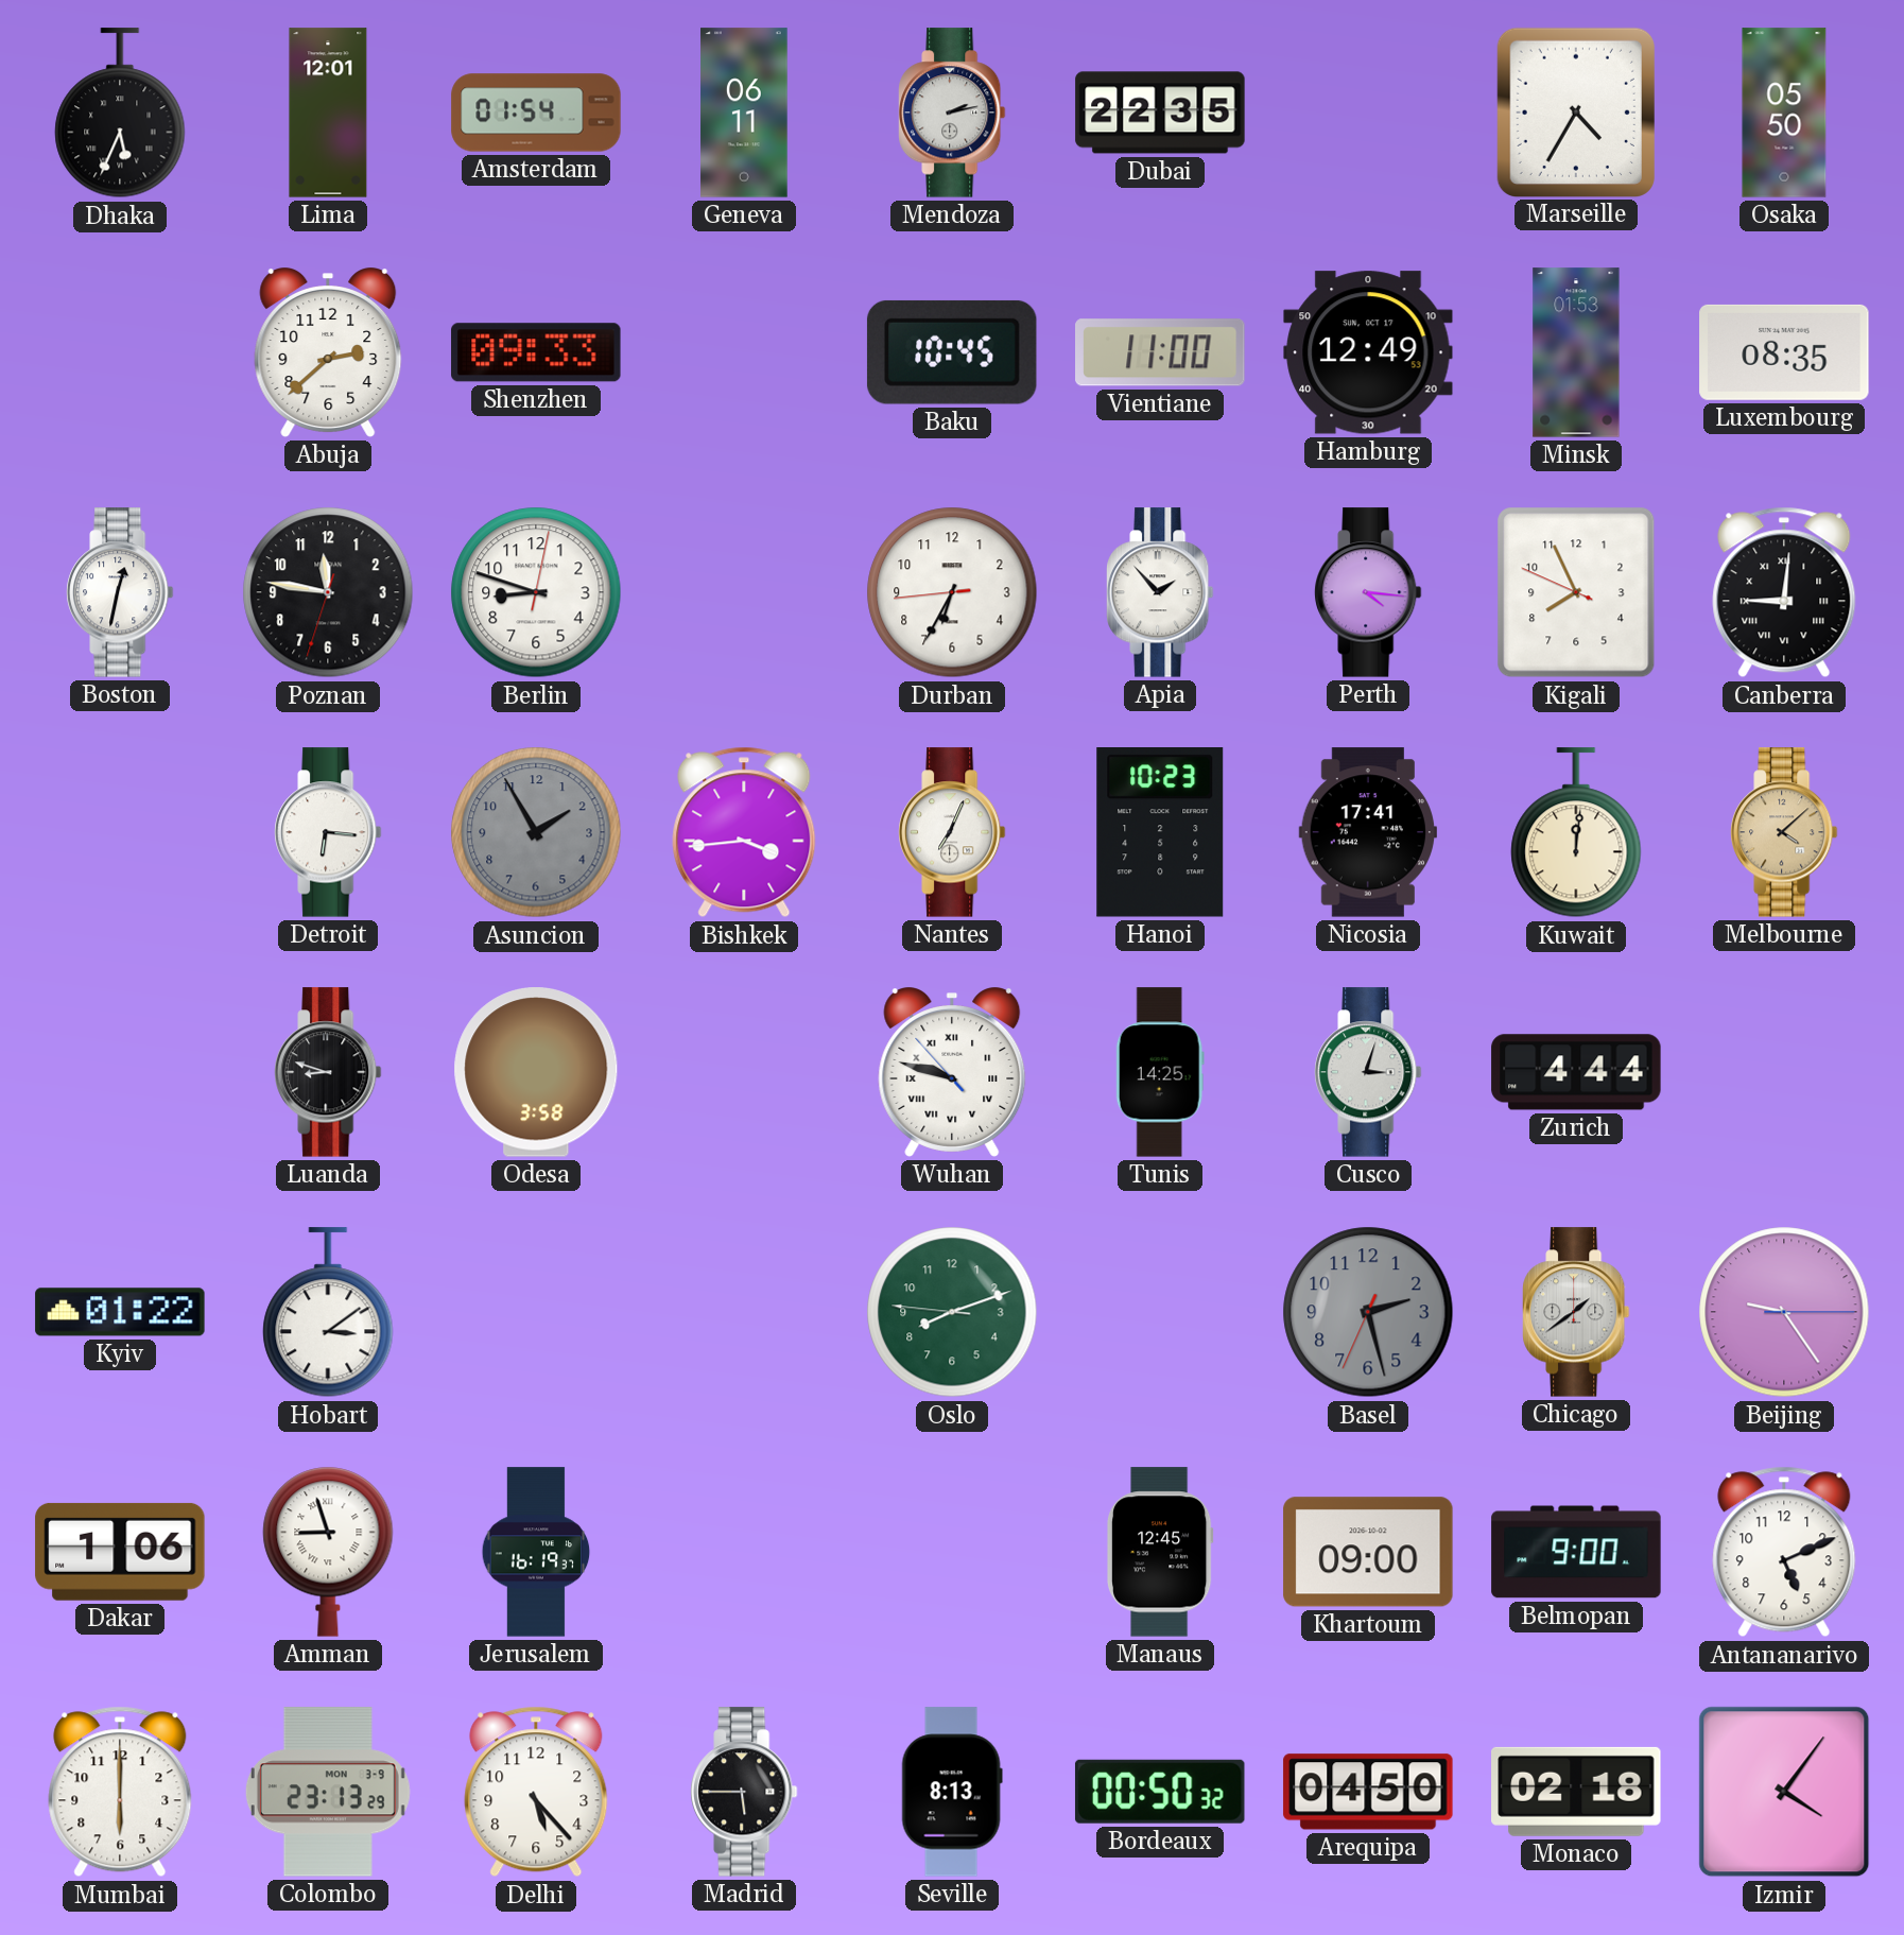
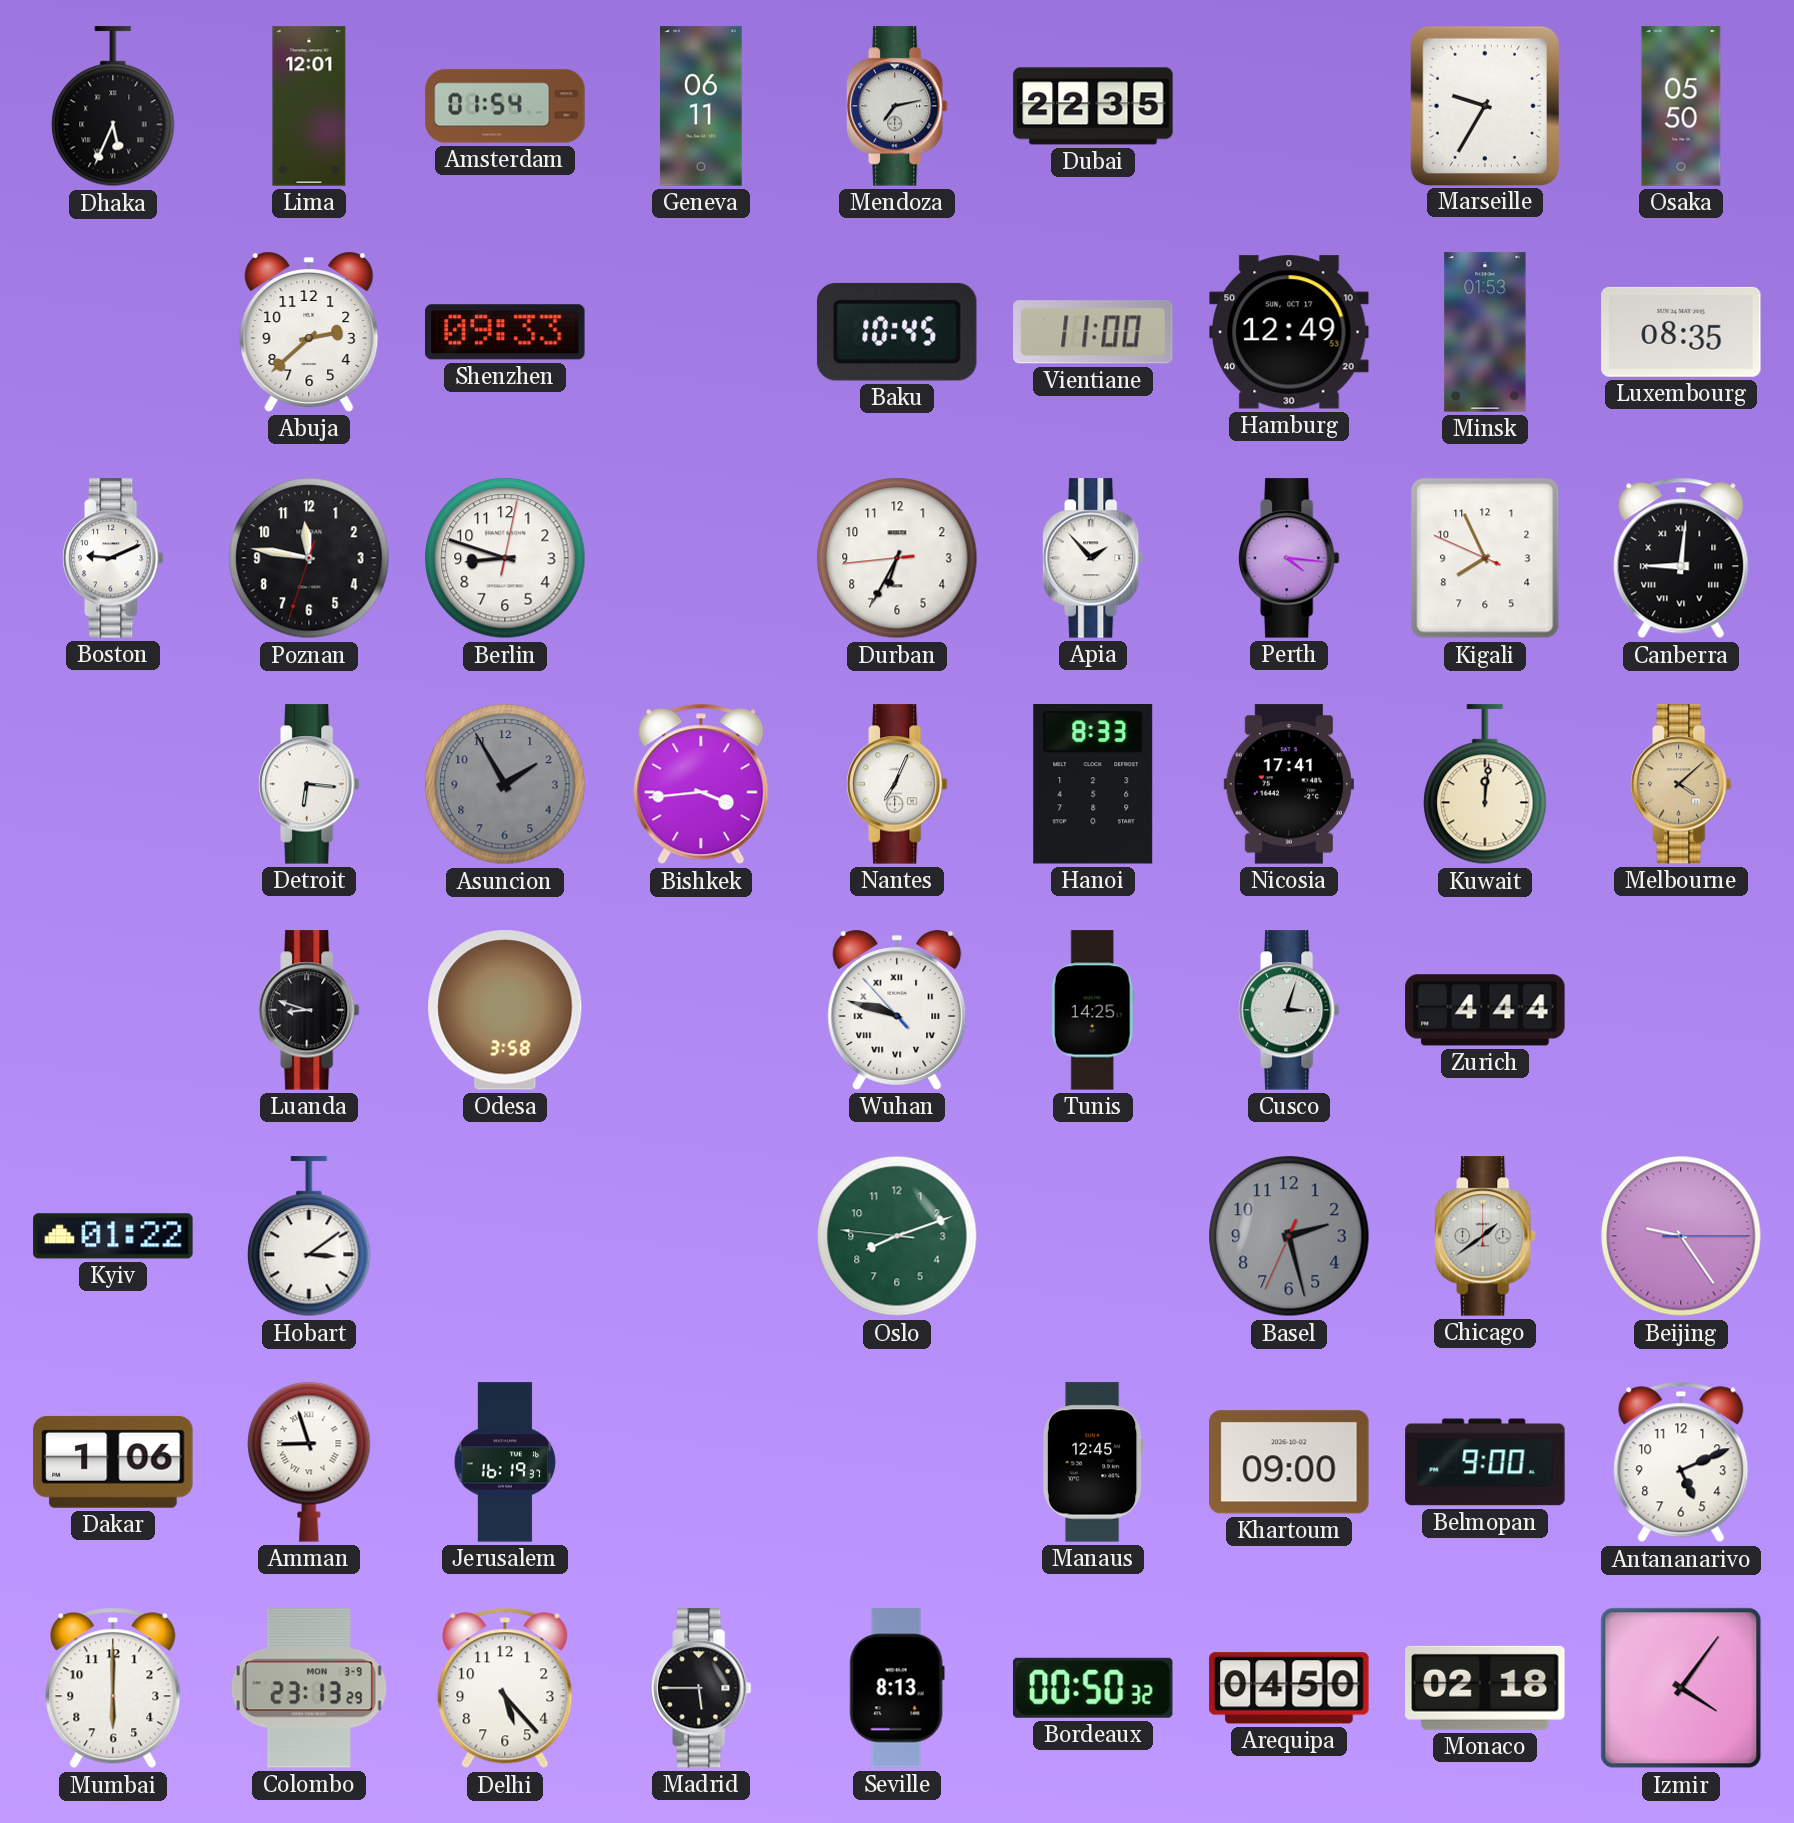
Mendoza: 2:13 -> 7:13 (898, 106)
Marseille: 4:35 -> 9:35 (1485, 105)
Boston: 12:32 -> 9:11 (114, 558)
Hanoi: 10:23 -> 8:33 (1093, 784)
